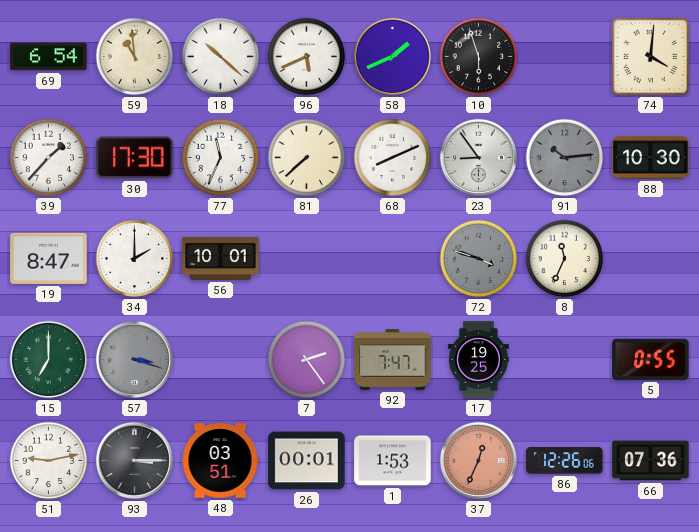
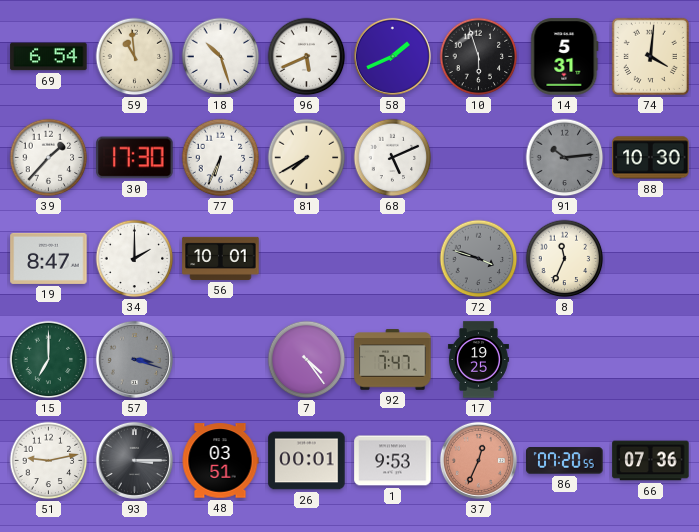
18: 10:22 -> 10:27 (221, 57)
14: none -> 5:31 (565, 57)
77: 11:34 -> 6:34 (221, 158)
81: 7:38 -> 7:40 (307, 158)
68: 8:11 -> 5:11 (393, 158)
23: 8:54 -> none (478, 157)
7: 2:24 -> 4:24 (307, 360)
5: 0:55 -> none (651, 359)
1: 1:53 -> 9:53 (393, 461)
86: 12:26 -> 07:20 (565, 461)
